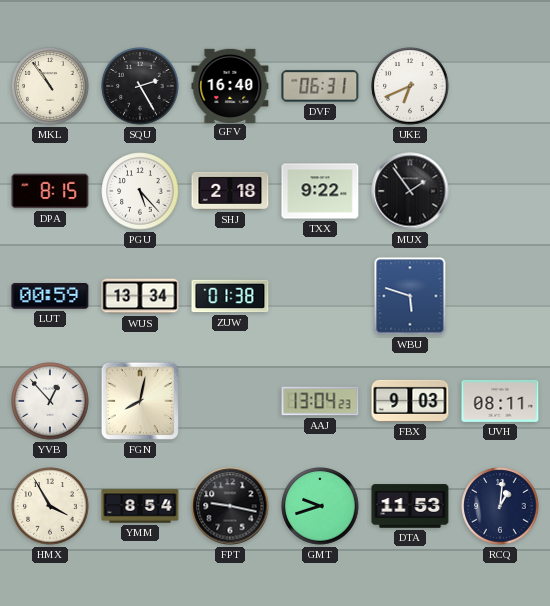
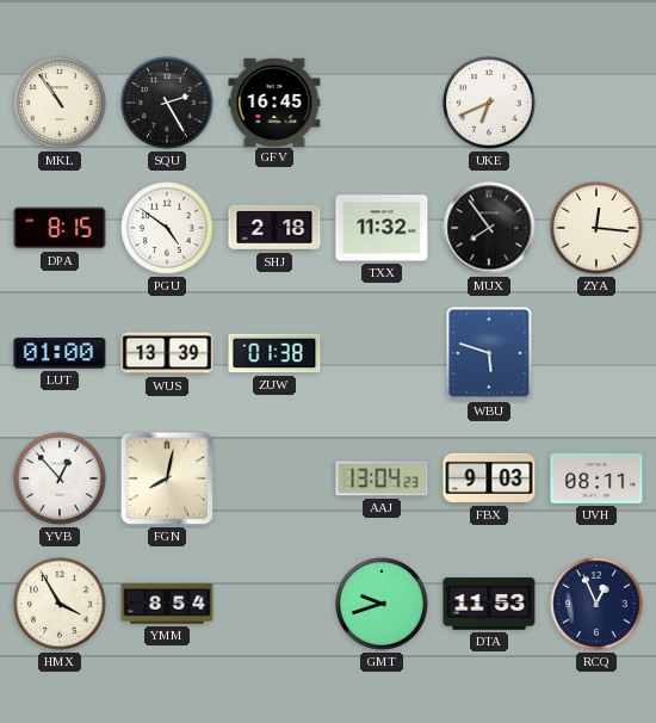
GFV: 16:40 -> 16:45 (274, 101)
DVF: 06:31 -> none (320, 86)
PGU: 5:23 -> 4:51 (167, 228)
TXX: 9:22 -> 11:32 (382, 228)
MUX: 1:54 -> 7:54 (489, 228)
ZYA: none -> 12:16 (596, 228)
LUT: 00:59 -> 01:00 (60, 353)
WUS: 13:34 -> 13:39 (167, 353)
FPT: 9:17 -> none (230, 506)
RCQ: 1:01 -> 12:56 (596, 604)
